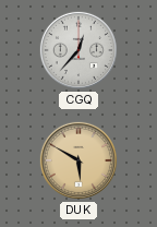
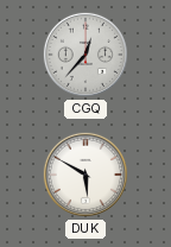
DUK dial: champagne -> white (85, 175)
